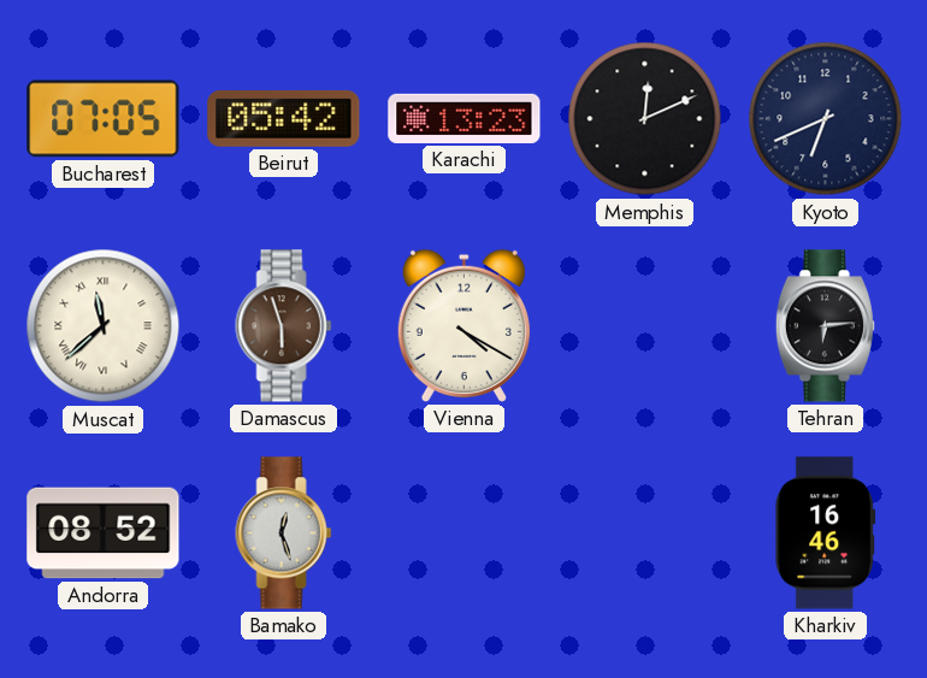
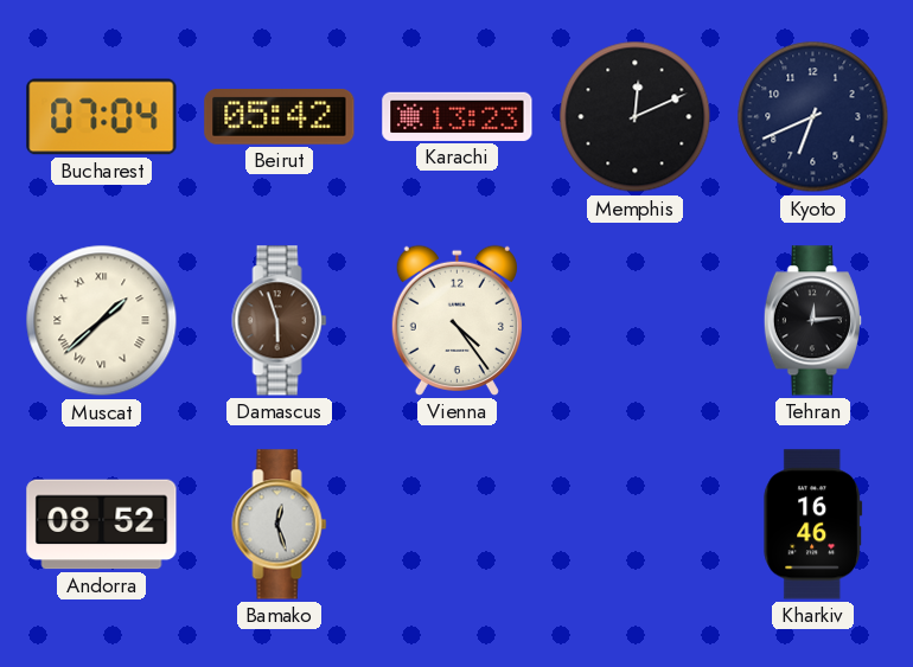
Bucharest: 07:05 -> 07:04 (102, 117)
Muscat: 11:38 -> 1:38 (102, 321)
Vienna: 4:20 -> 4:24 (456, 320)
Tehran: 6:14 -> 12:14 (812, 321)
